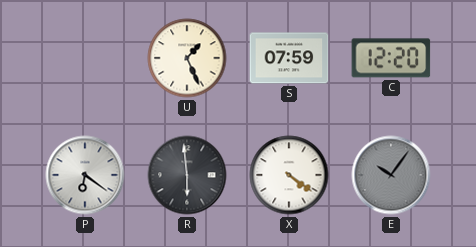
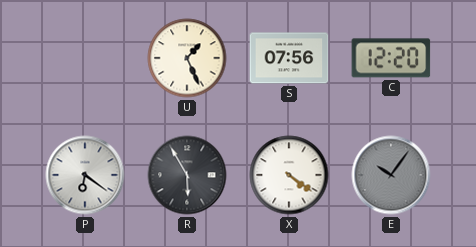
S: 07:59 -> 07:56 (289, 58)
R: 5:59 -> 5:55 (187, 175)
